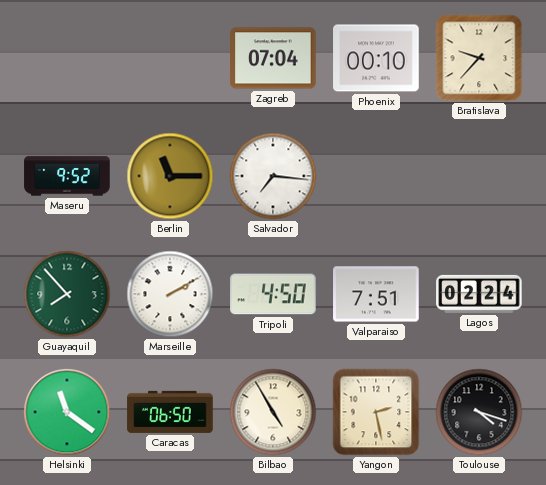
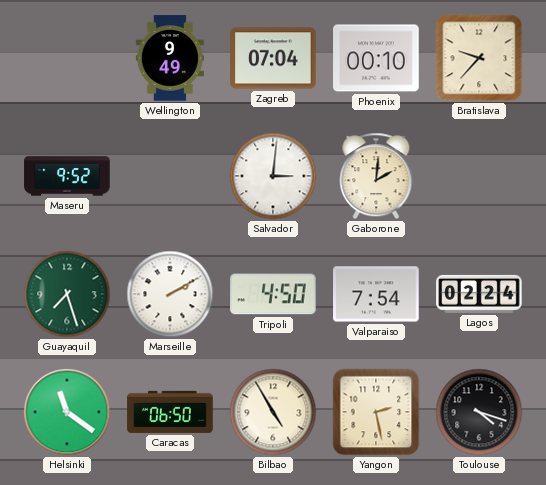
Wellington: none -> 9:49 (170, 58)
Berlin: 11:15 -> none (170, 176)
Salvador: 7:16 -> 3:01 (273, 176)
Gaborone: none -> 2:01 (376, 176)
Guayaquil: 7:53 -> 7:27 (67, 294)
Valparaiso: 7:51 -> 7:54 (376, 294)
